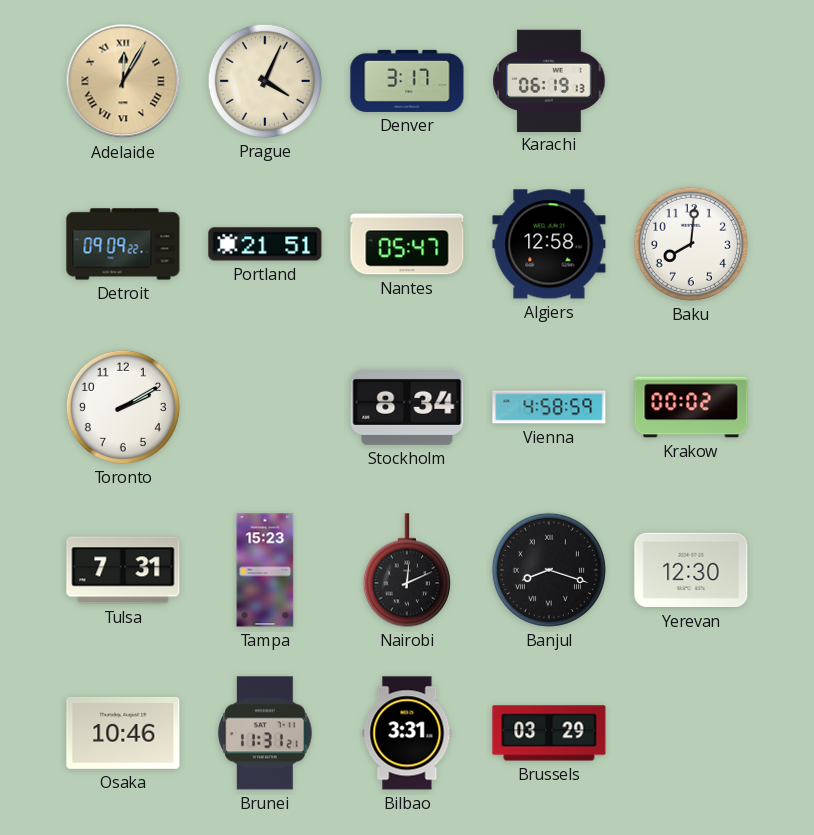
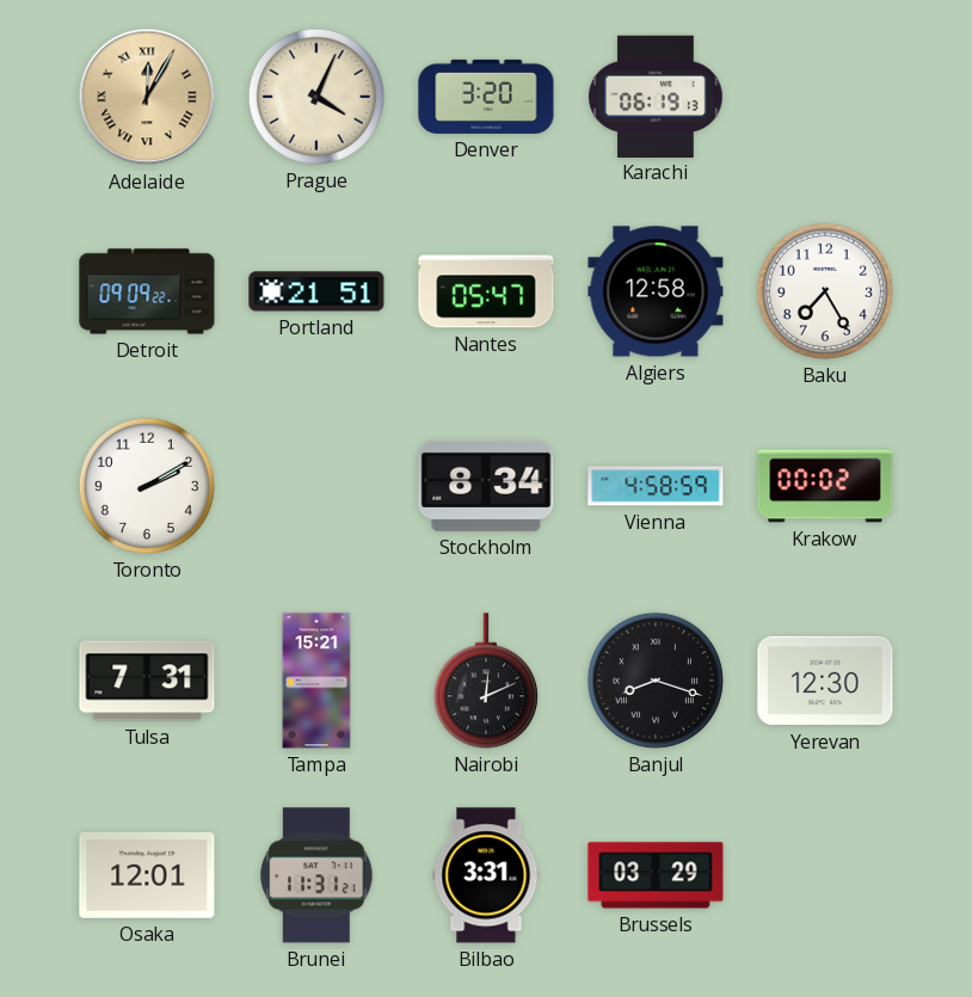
Denver: 3:17 -> 3:20 (486, 97)
Baku: 8:01 -> 7:25 (825, 291)
Tampa: 15:23 -> 15:21 (316, 681)
Osaka: 10:46 -> 12:01 (147, 875)
